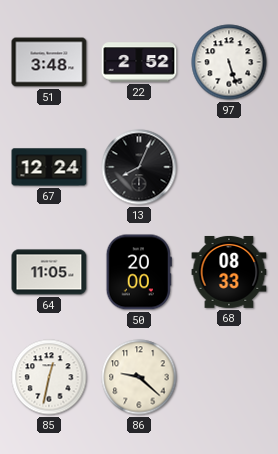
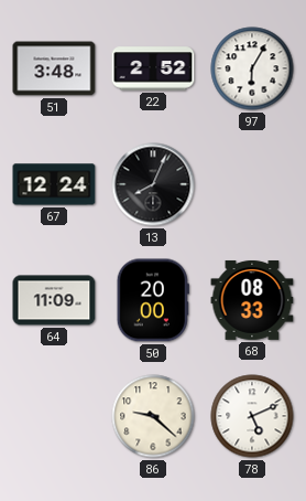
97: 5:27 -> 6:05 (252, 68)
64: 11:05 -> 11:09 (54, 300)
85: 12:32 -> none (49, 377)
78: none -> 5:11 (252, 416)
